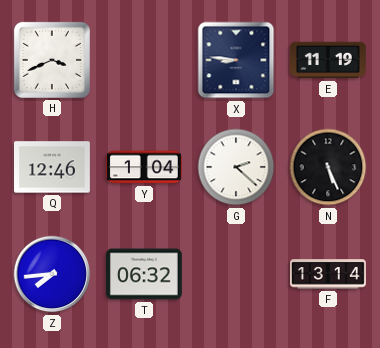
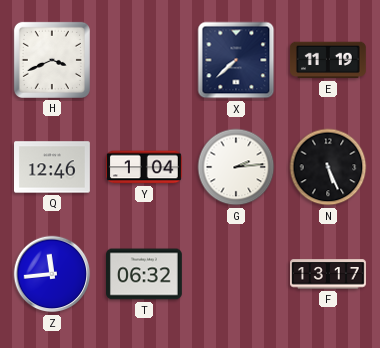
X: 8:46 -> 7:38 (236, 60)
G: 2:22 -> 2:14 (236, 167)
Z: 7:44 -> 11:44 (52, 274)
F: 13:14 -> 13:17 (329, 274)
